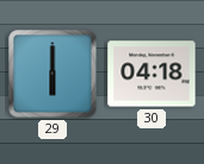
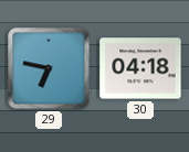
29: 6:00 -> 6:47 (49, 68)
